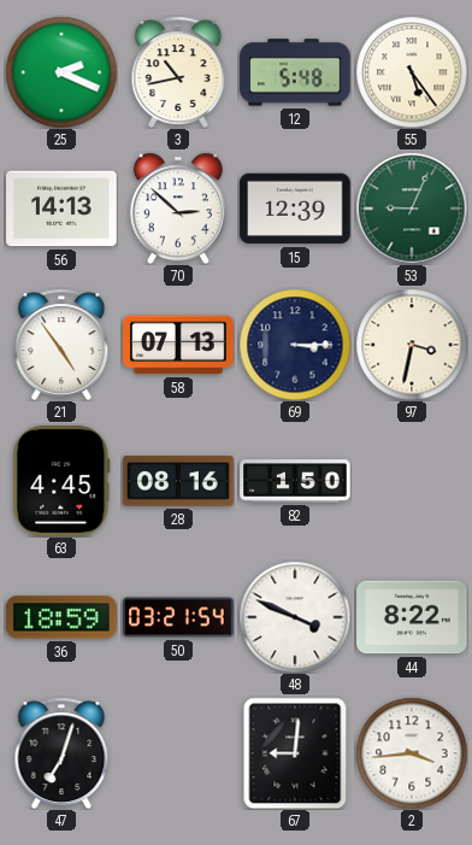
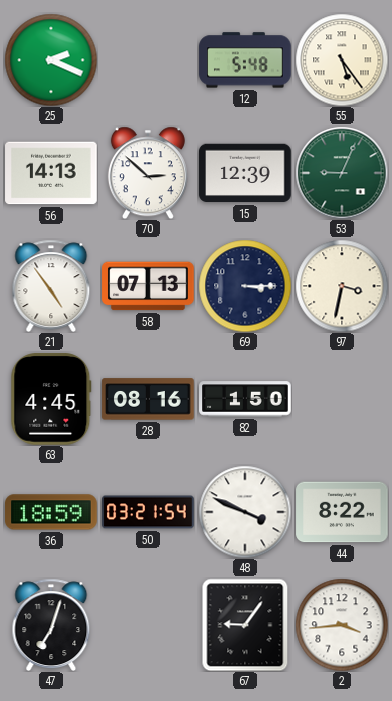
3: 10:43 -> none (178, 71)
67: 9:01 -> 9:06 (245, 625)
